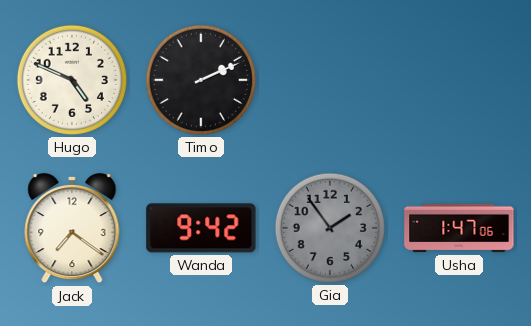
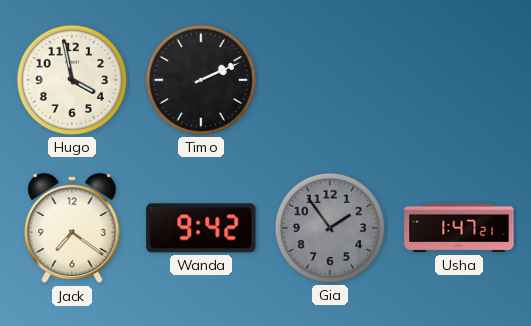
Hugo: 4:49 -> 3:58 (72, 80)
Usha: 1:47:06 -> 1:47:21 (459, 228)
